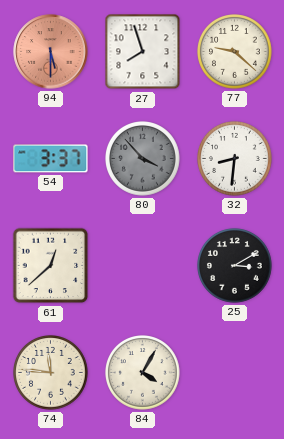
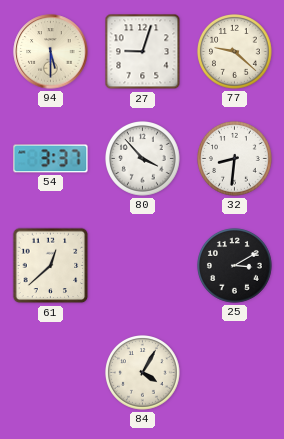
94 dial: salmon -> cream (51, 52)
27: 7:57 -> 9:03 (143, 52)
80 dial: grey -> white (143, 159)
74: 11:46 -> none (51, 373)
